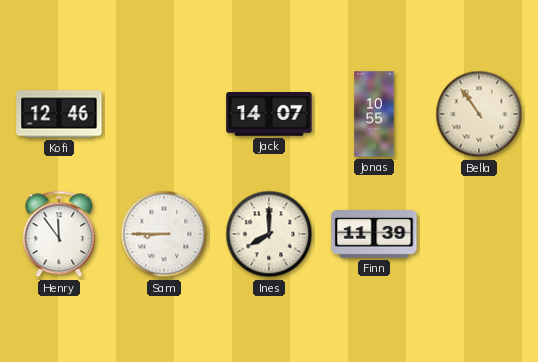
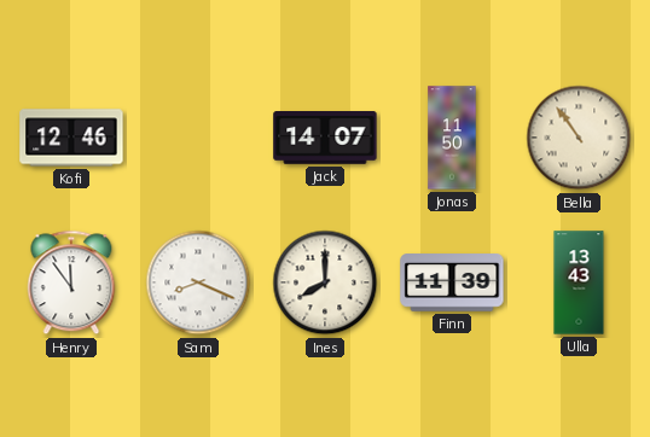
Jonas: 10:55 -> 11:50 (452, 138)
Sam: 8:45 -> 8:19 (198, 282)
Ulla: none -> 13:43 (579, 282)
